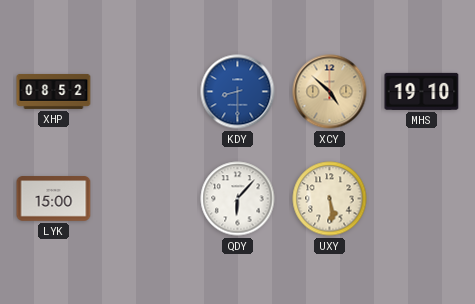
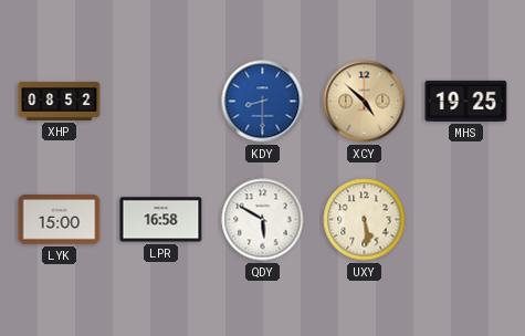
MHS: 19:10 -> 19:25 (466, 101)
LPR: none -> 16:58 (161, 220)
QDY: 6:07 -> 5:50 (263, 220)
